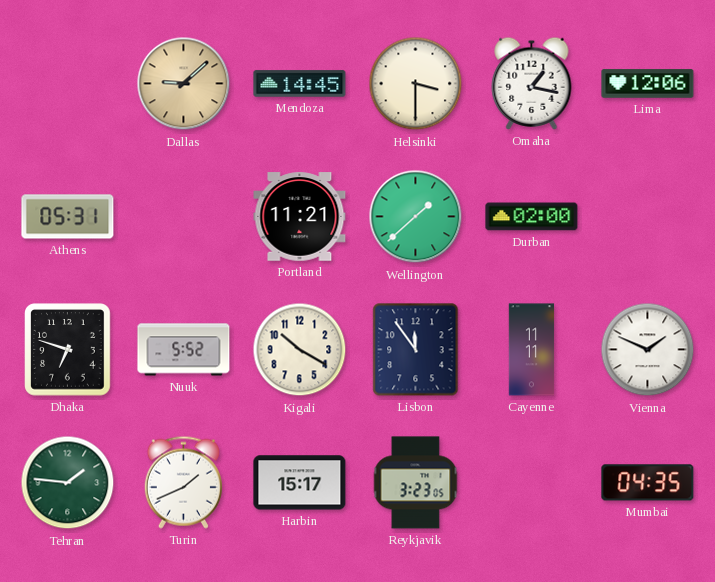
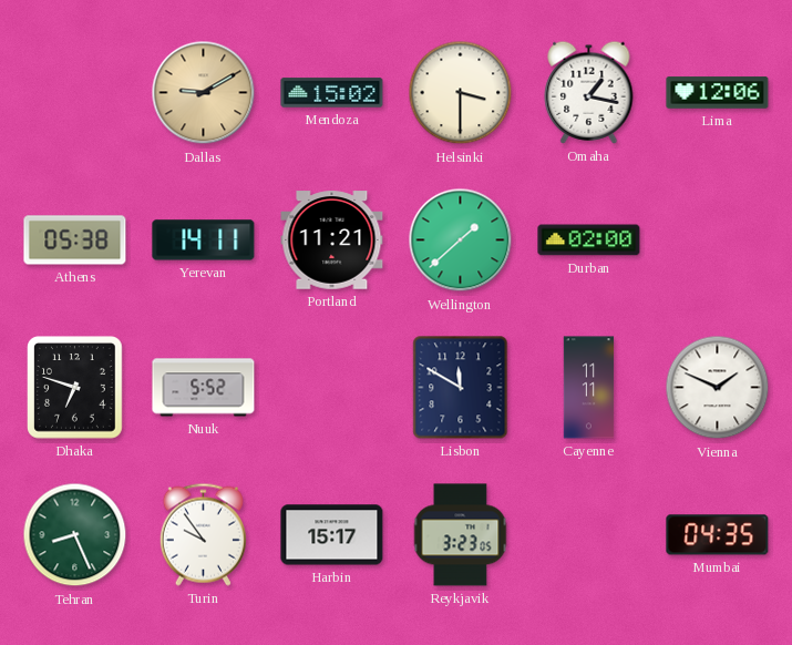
Dallas: 9:08 -> 9:10 (204, 93)
Mendoza: 14:45 -> 15:02 (332, 93)
Athens: 05:31 -> 05:38 (75, 240)
Yerevan: none -> 14:11 (204, 240)
Kigali: 10:20 -> none (300, 350)
Lisbon: 11:54 -> 11:50 (461, 388)
Tehran: 1:46 -> 8:26 (75, 535)
Turin: 1:41 -> 9:54 (203, 534)
